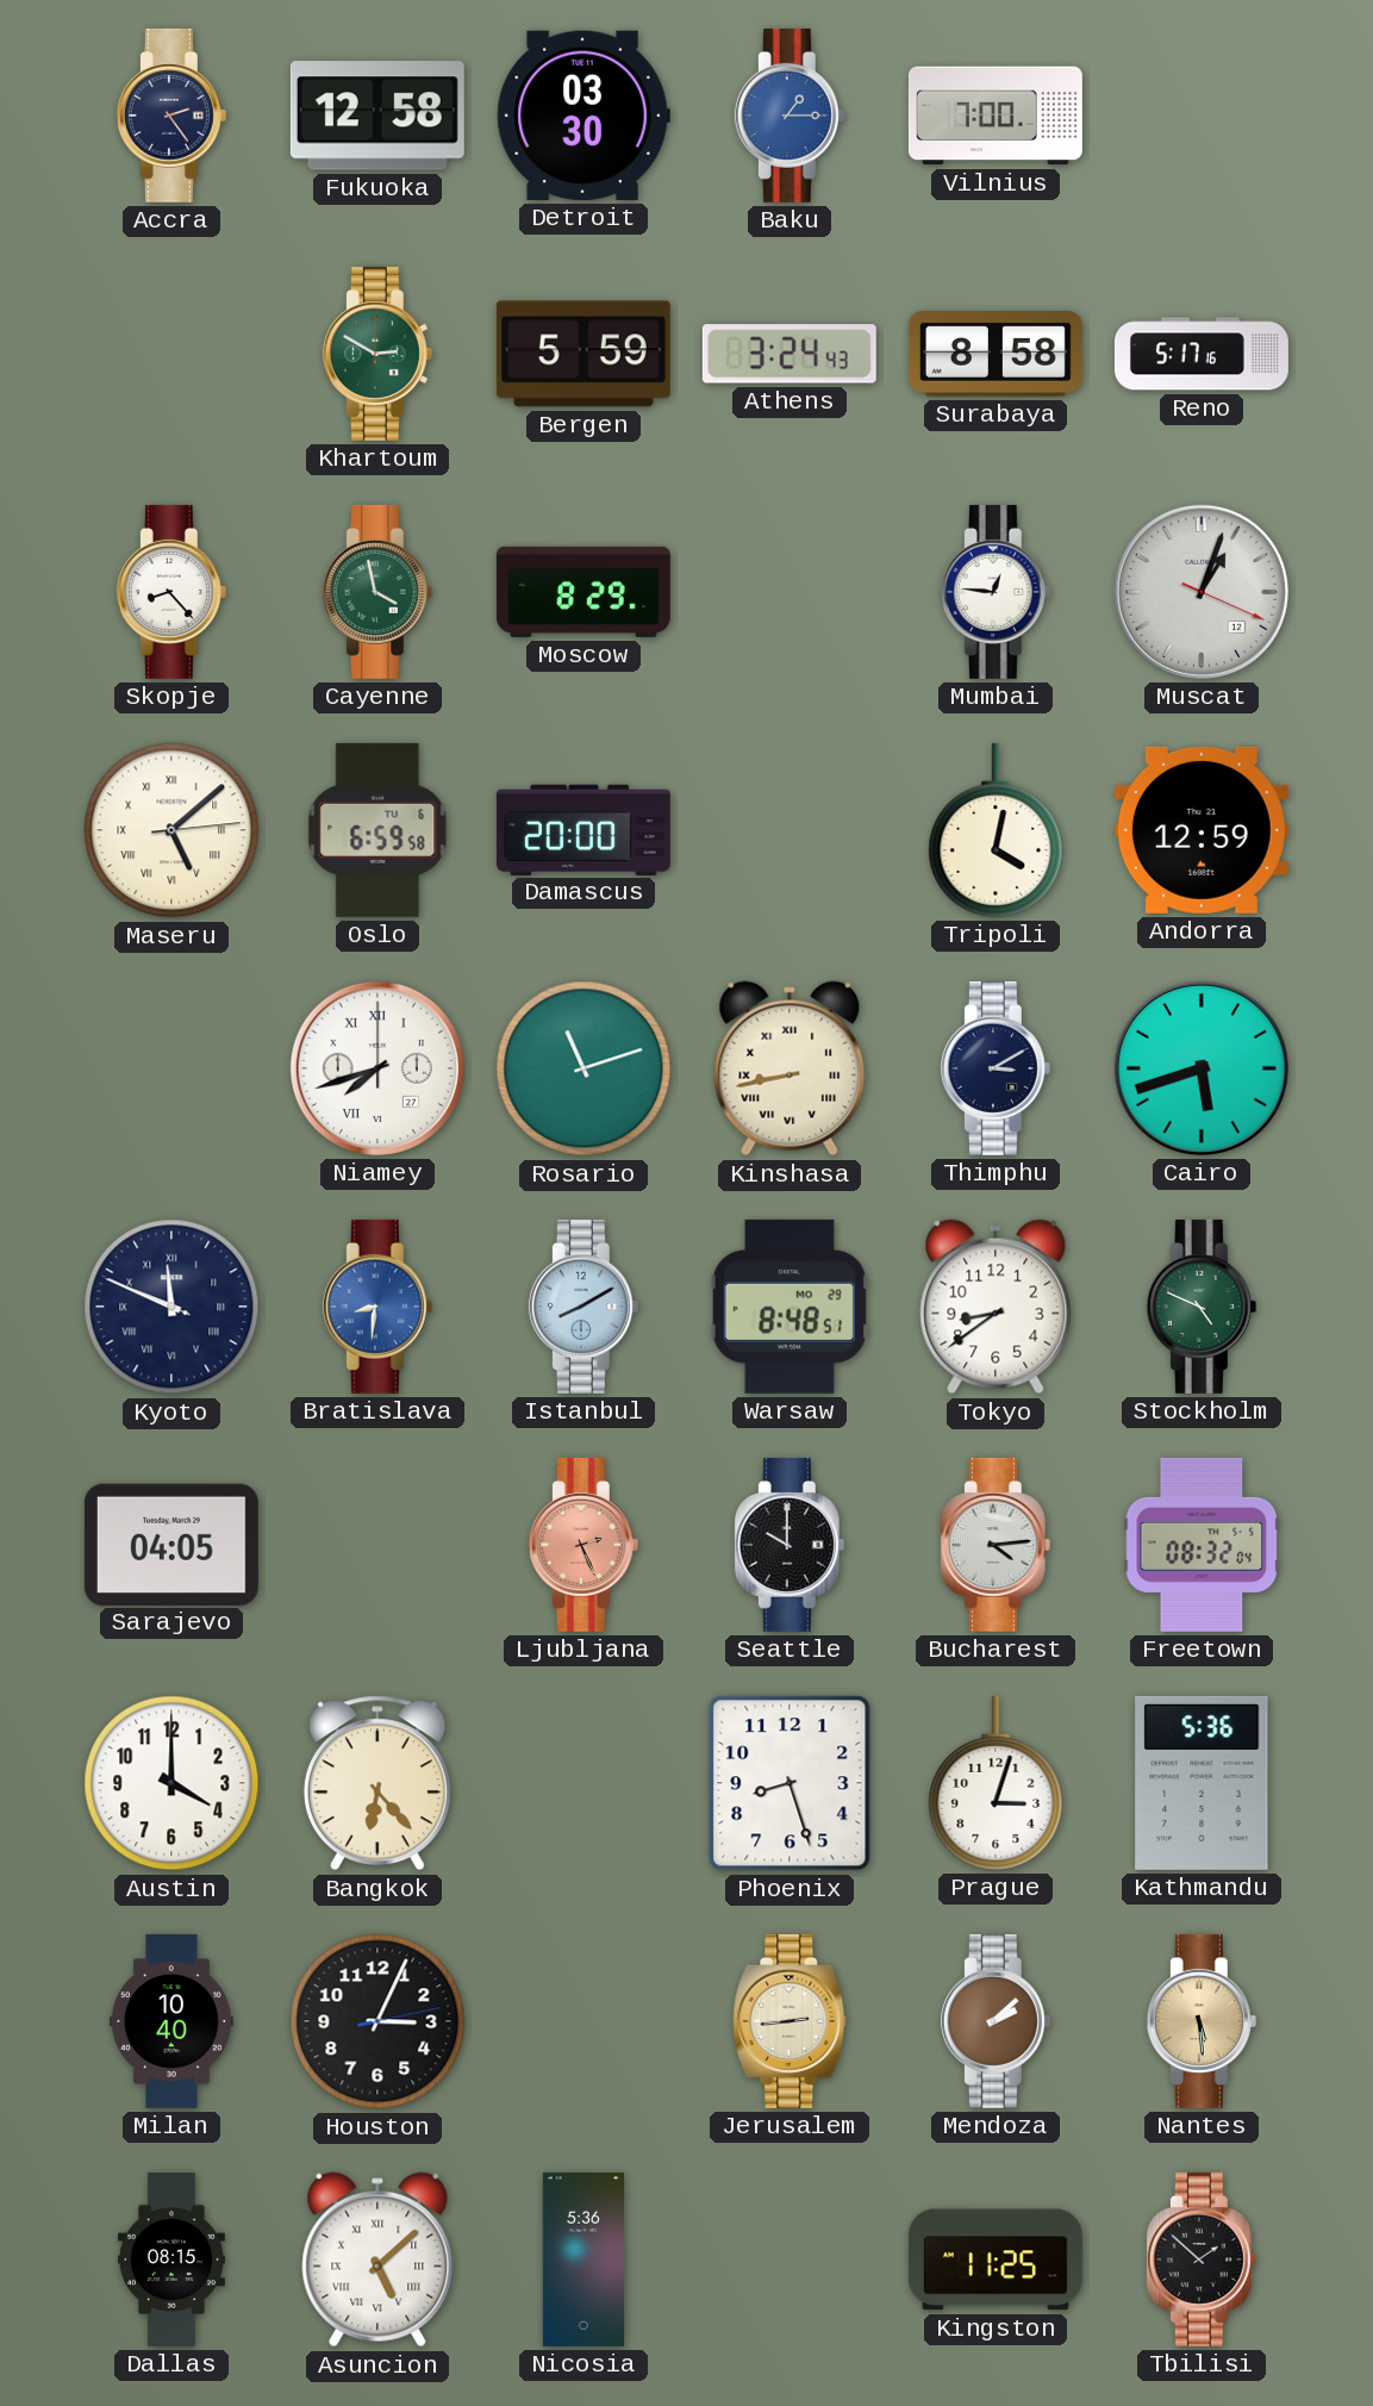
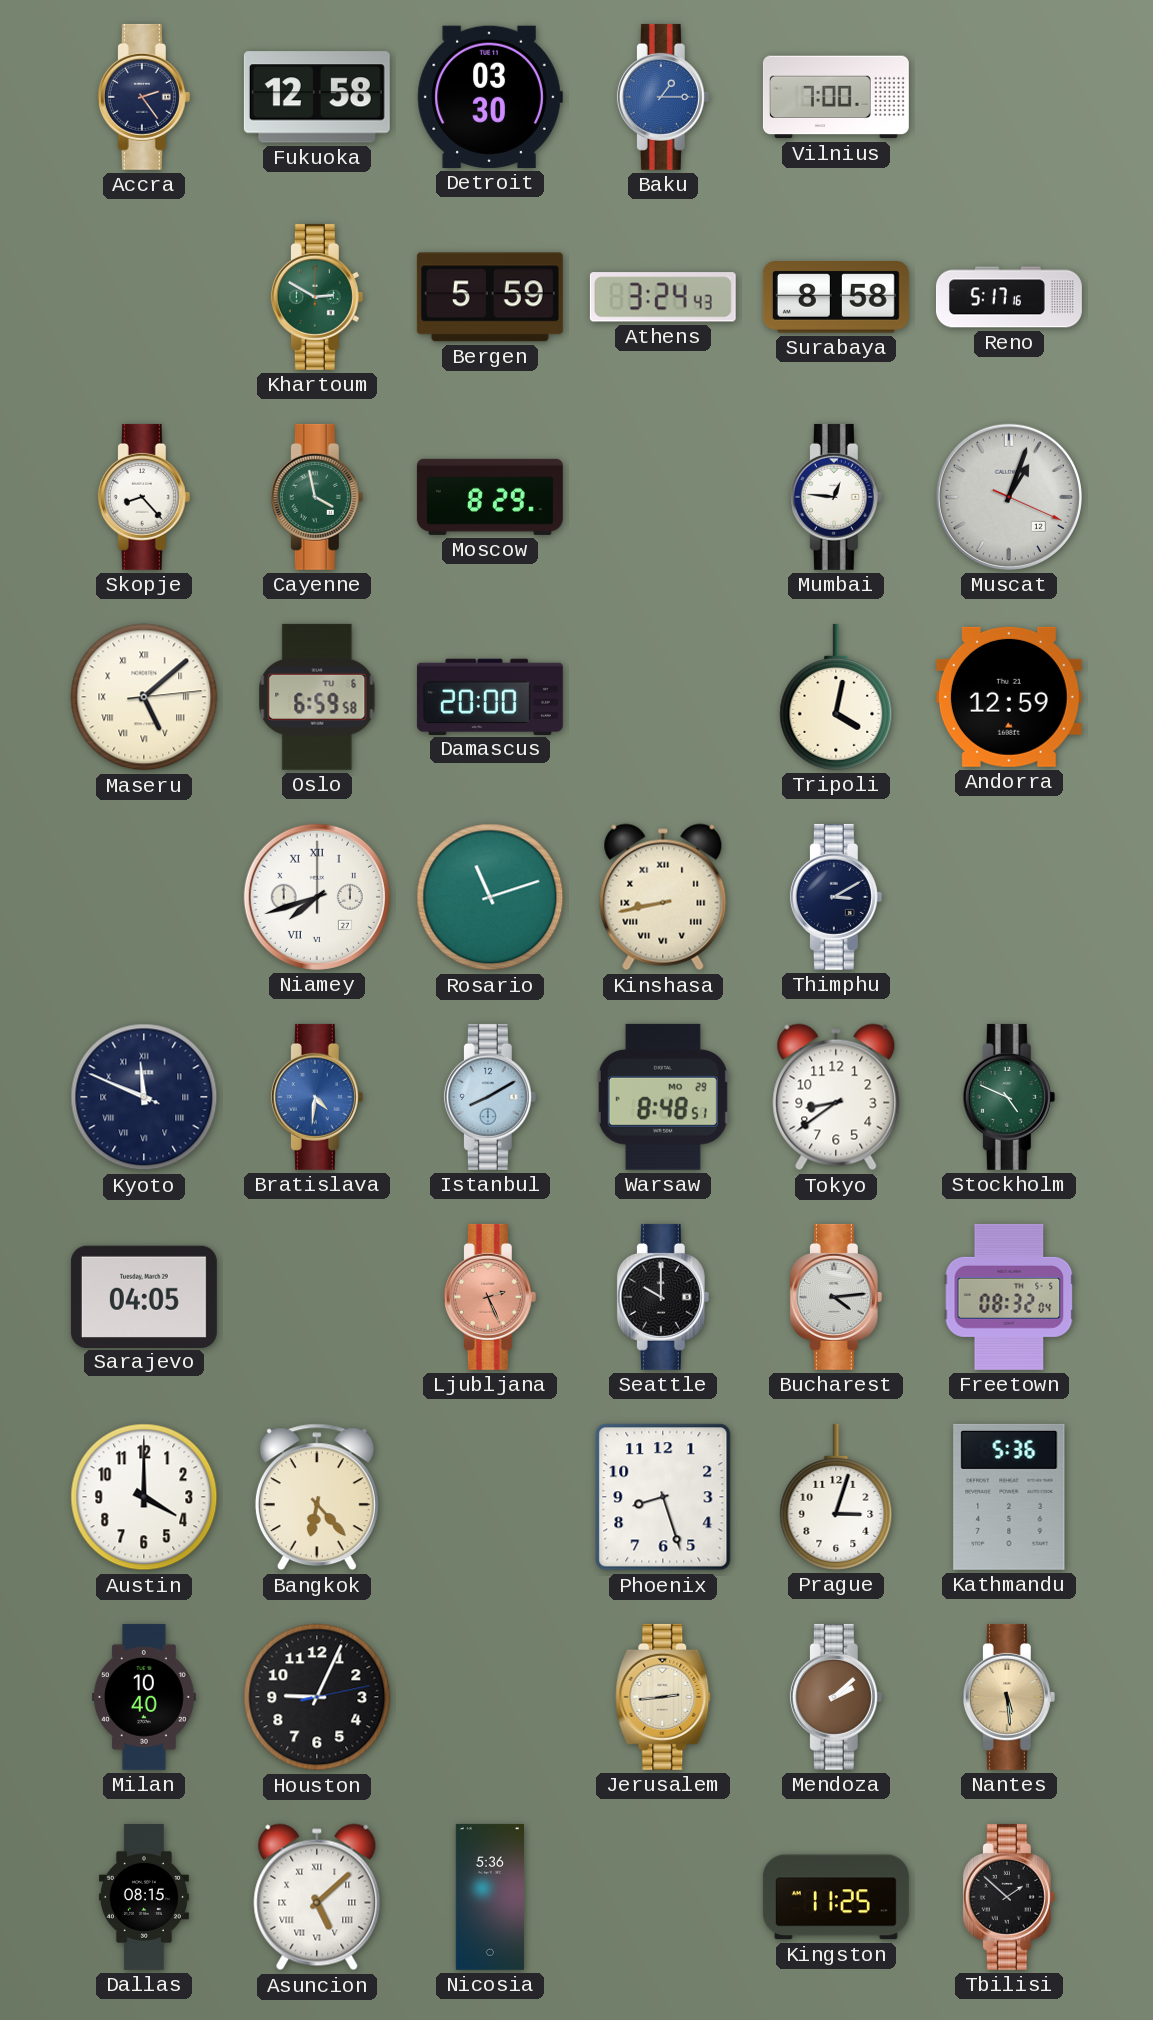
Cairo: 5:42 -> none (1202, 1068)
Bratislava: 8:31 -> 4:31 (317, 1097)
Houston: 3:04 -> 9:04 (317, 1697)
